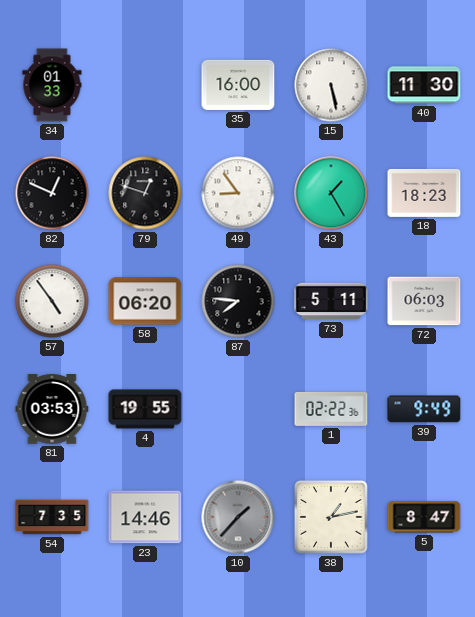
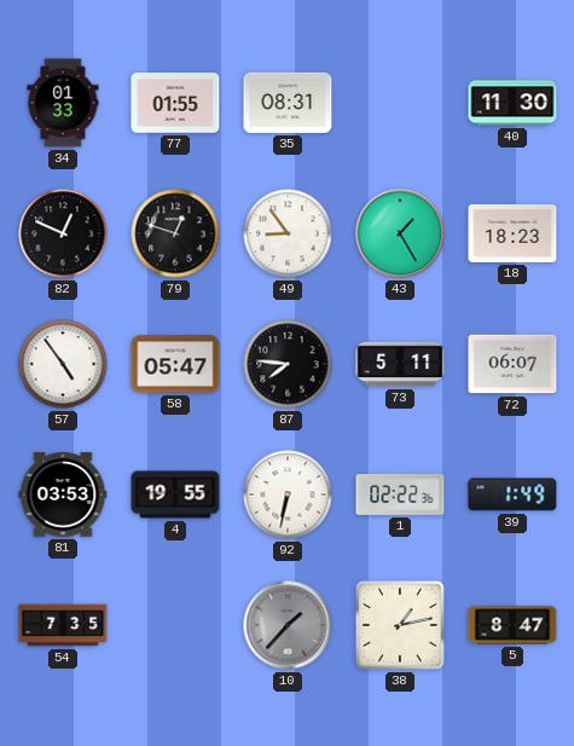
77: none -> 01:55 (175, 103)
35: 16:00 -> 08:31 (288, 103)
15: 5:28 -> none (331, 85)
58: 06:20 -> 05:47 (175, 364)
72: 06:03 -> 06:07 (512, 364)
92: none -> 6:32 (288, 495)
39: 9:49 -> 1:49 (512, 495)
23: 14:46 -> none (145, 517)
